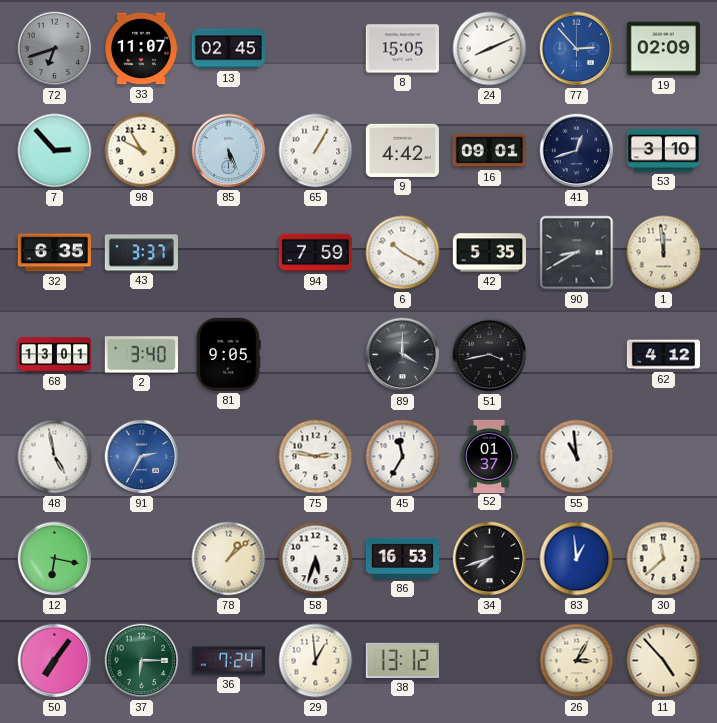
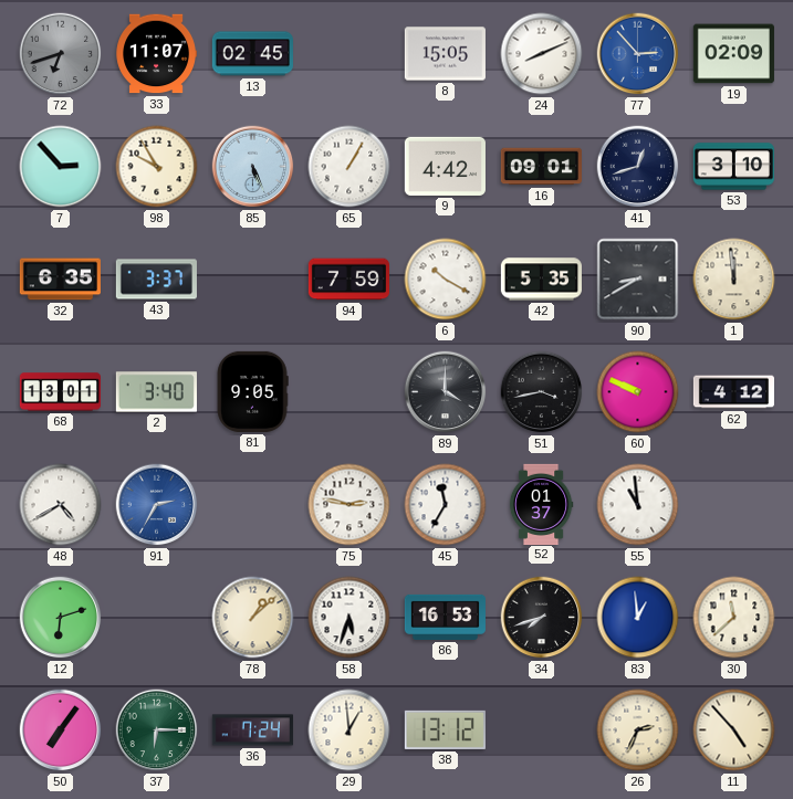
60: none -> 9:49 (638, 392)
48: 4:58 -> 4:40 (61, 505)
12: 6:17 -> 6:12 (61, 618)
26: 3:05 -> 2:34 (638, 730)
